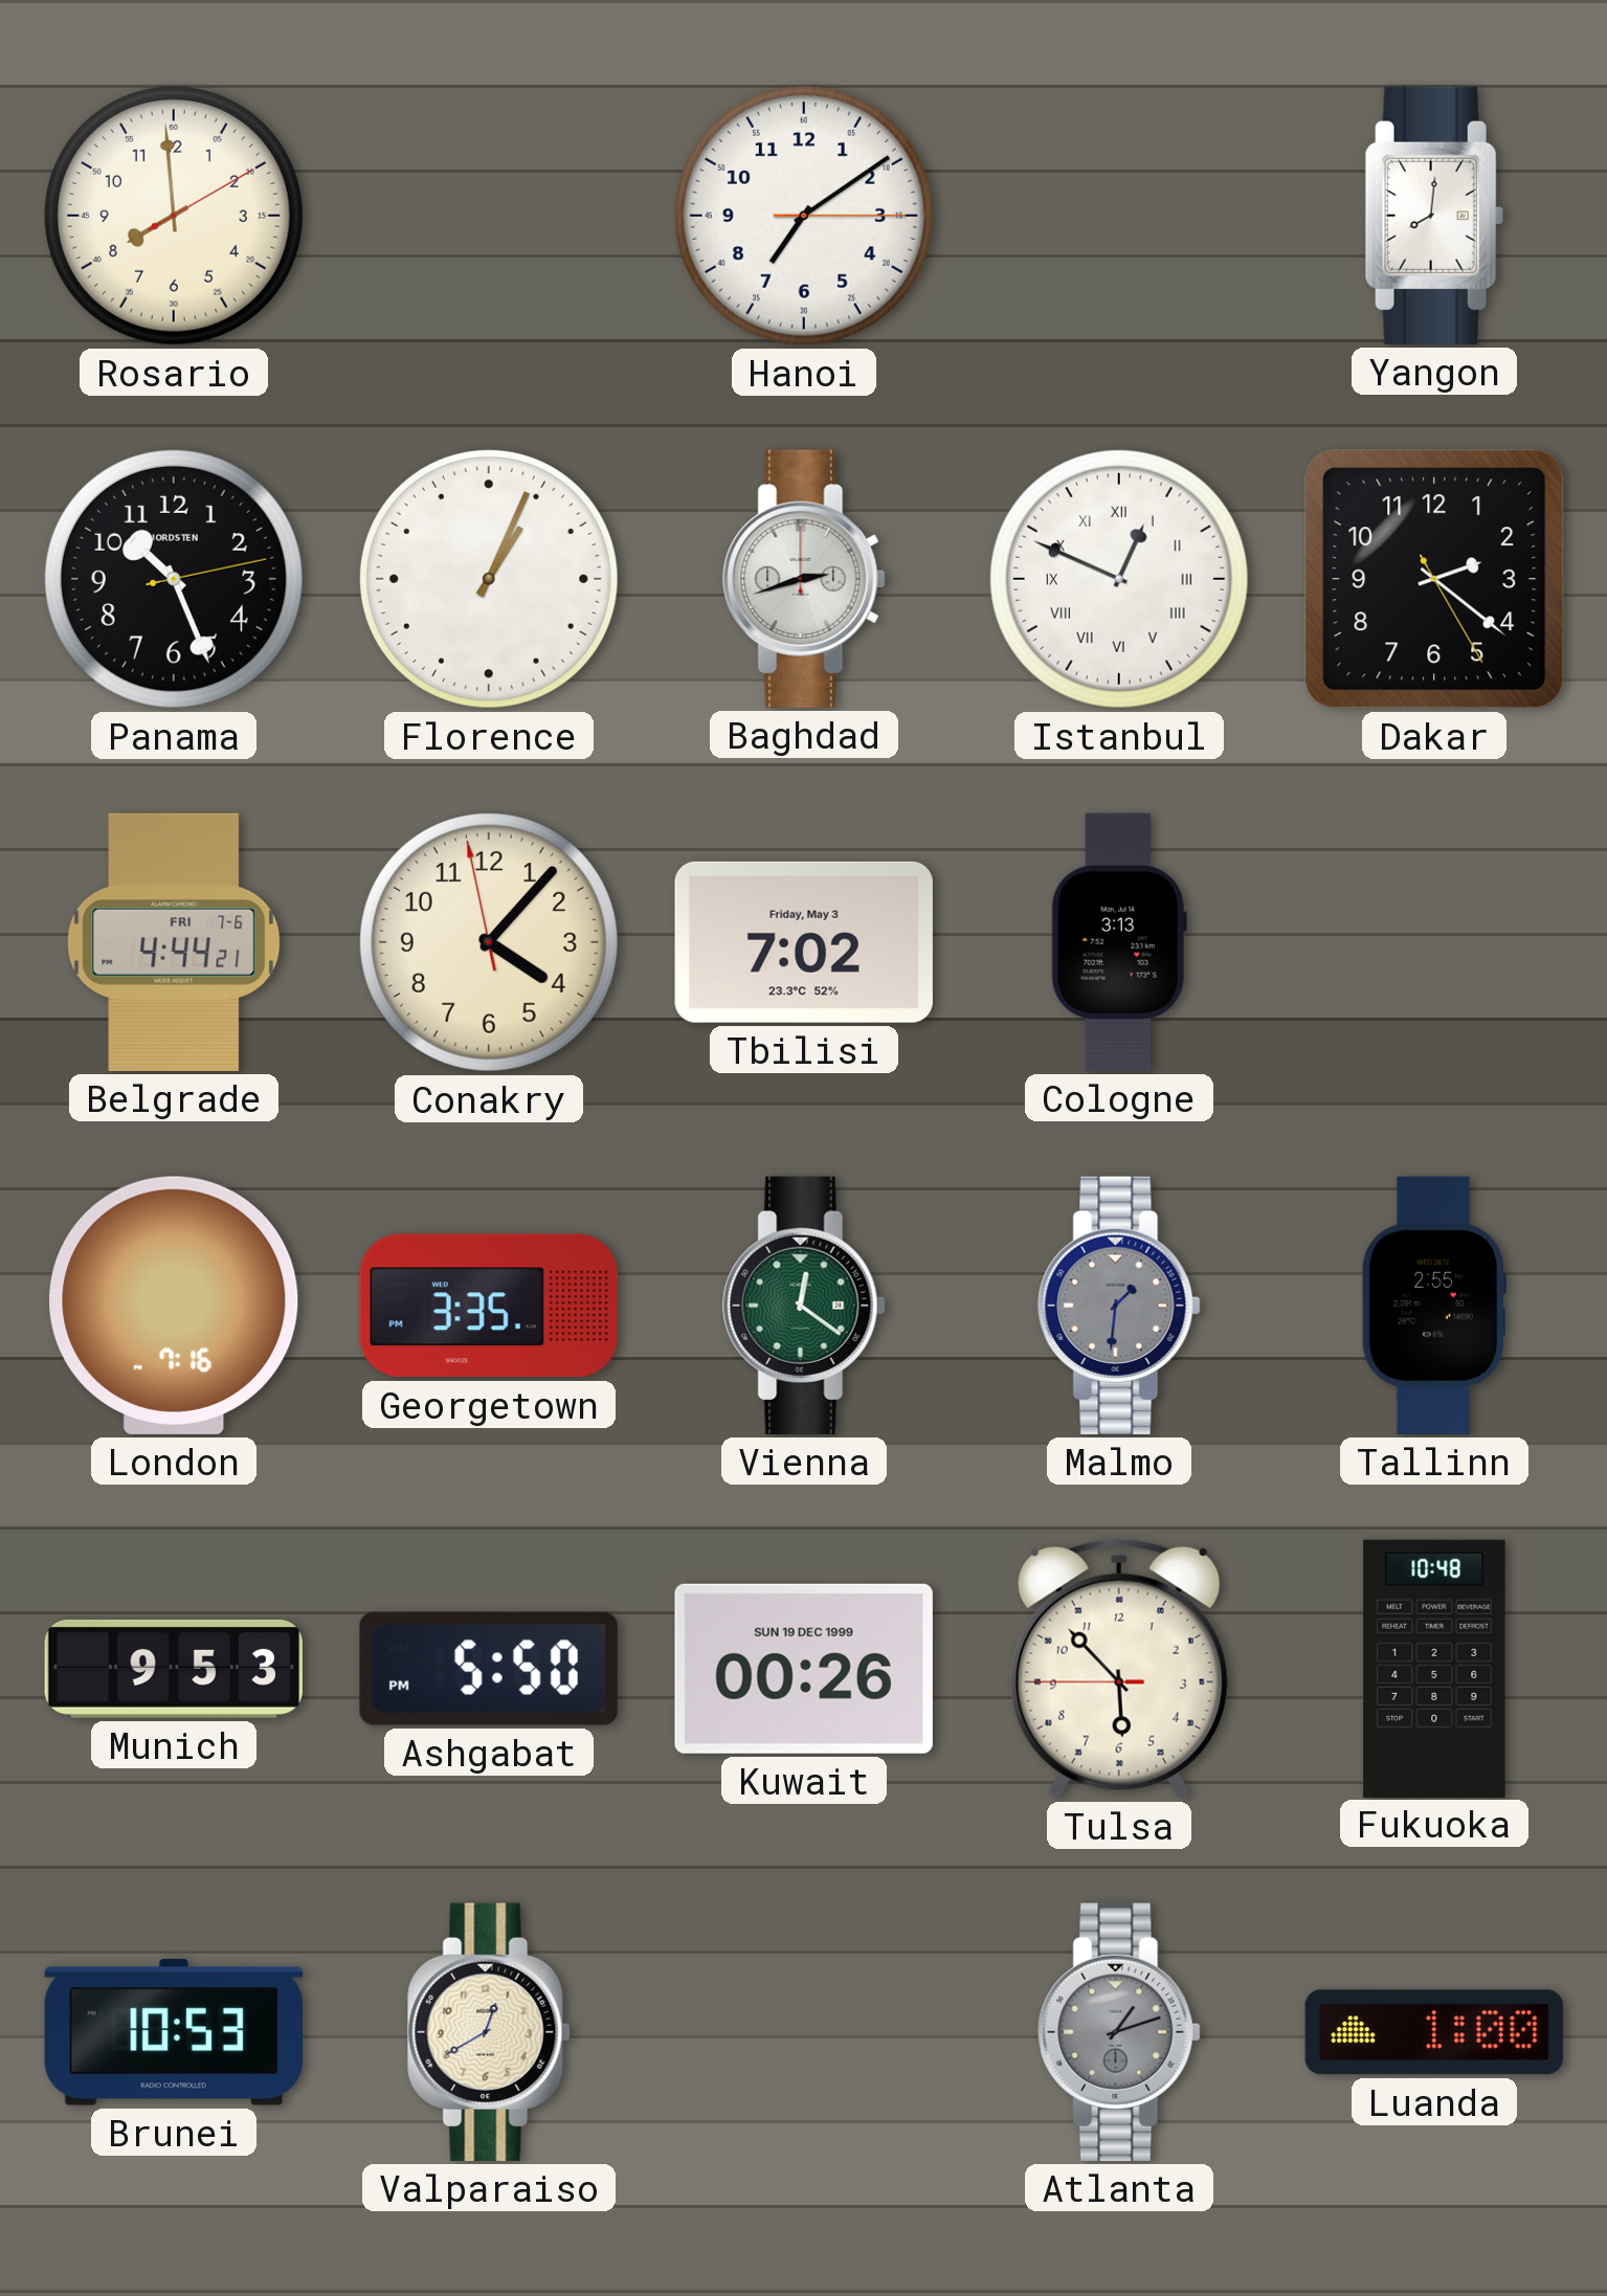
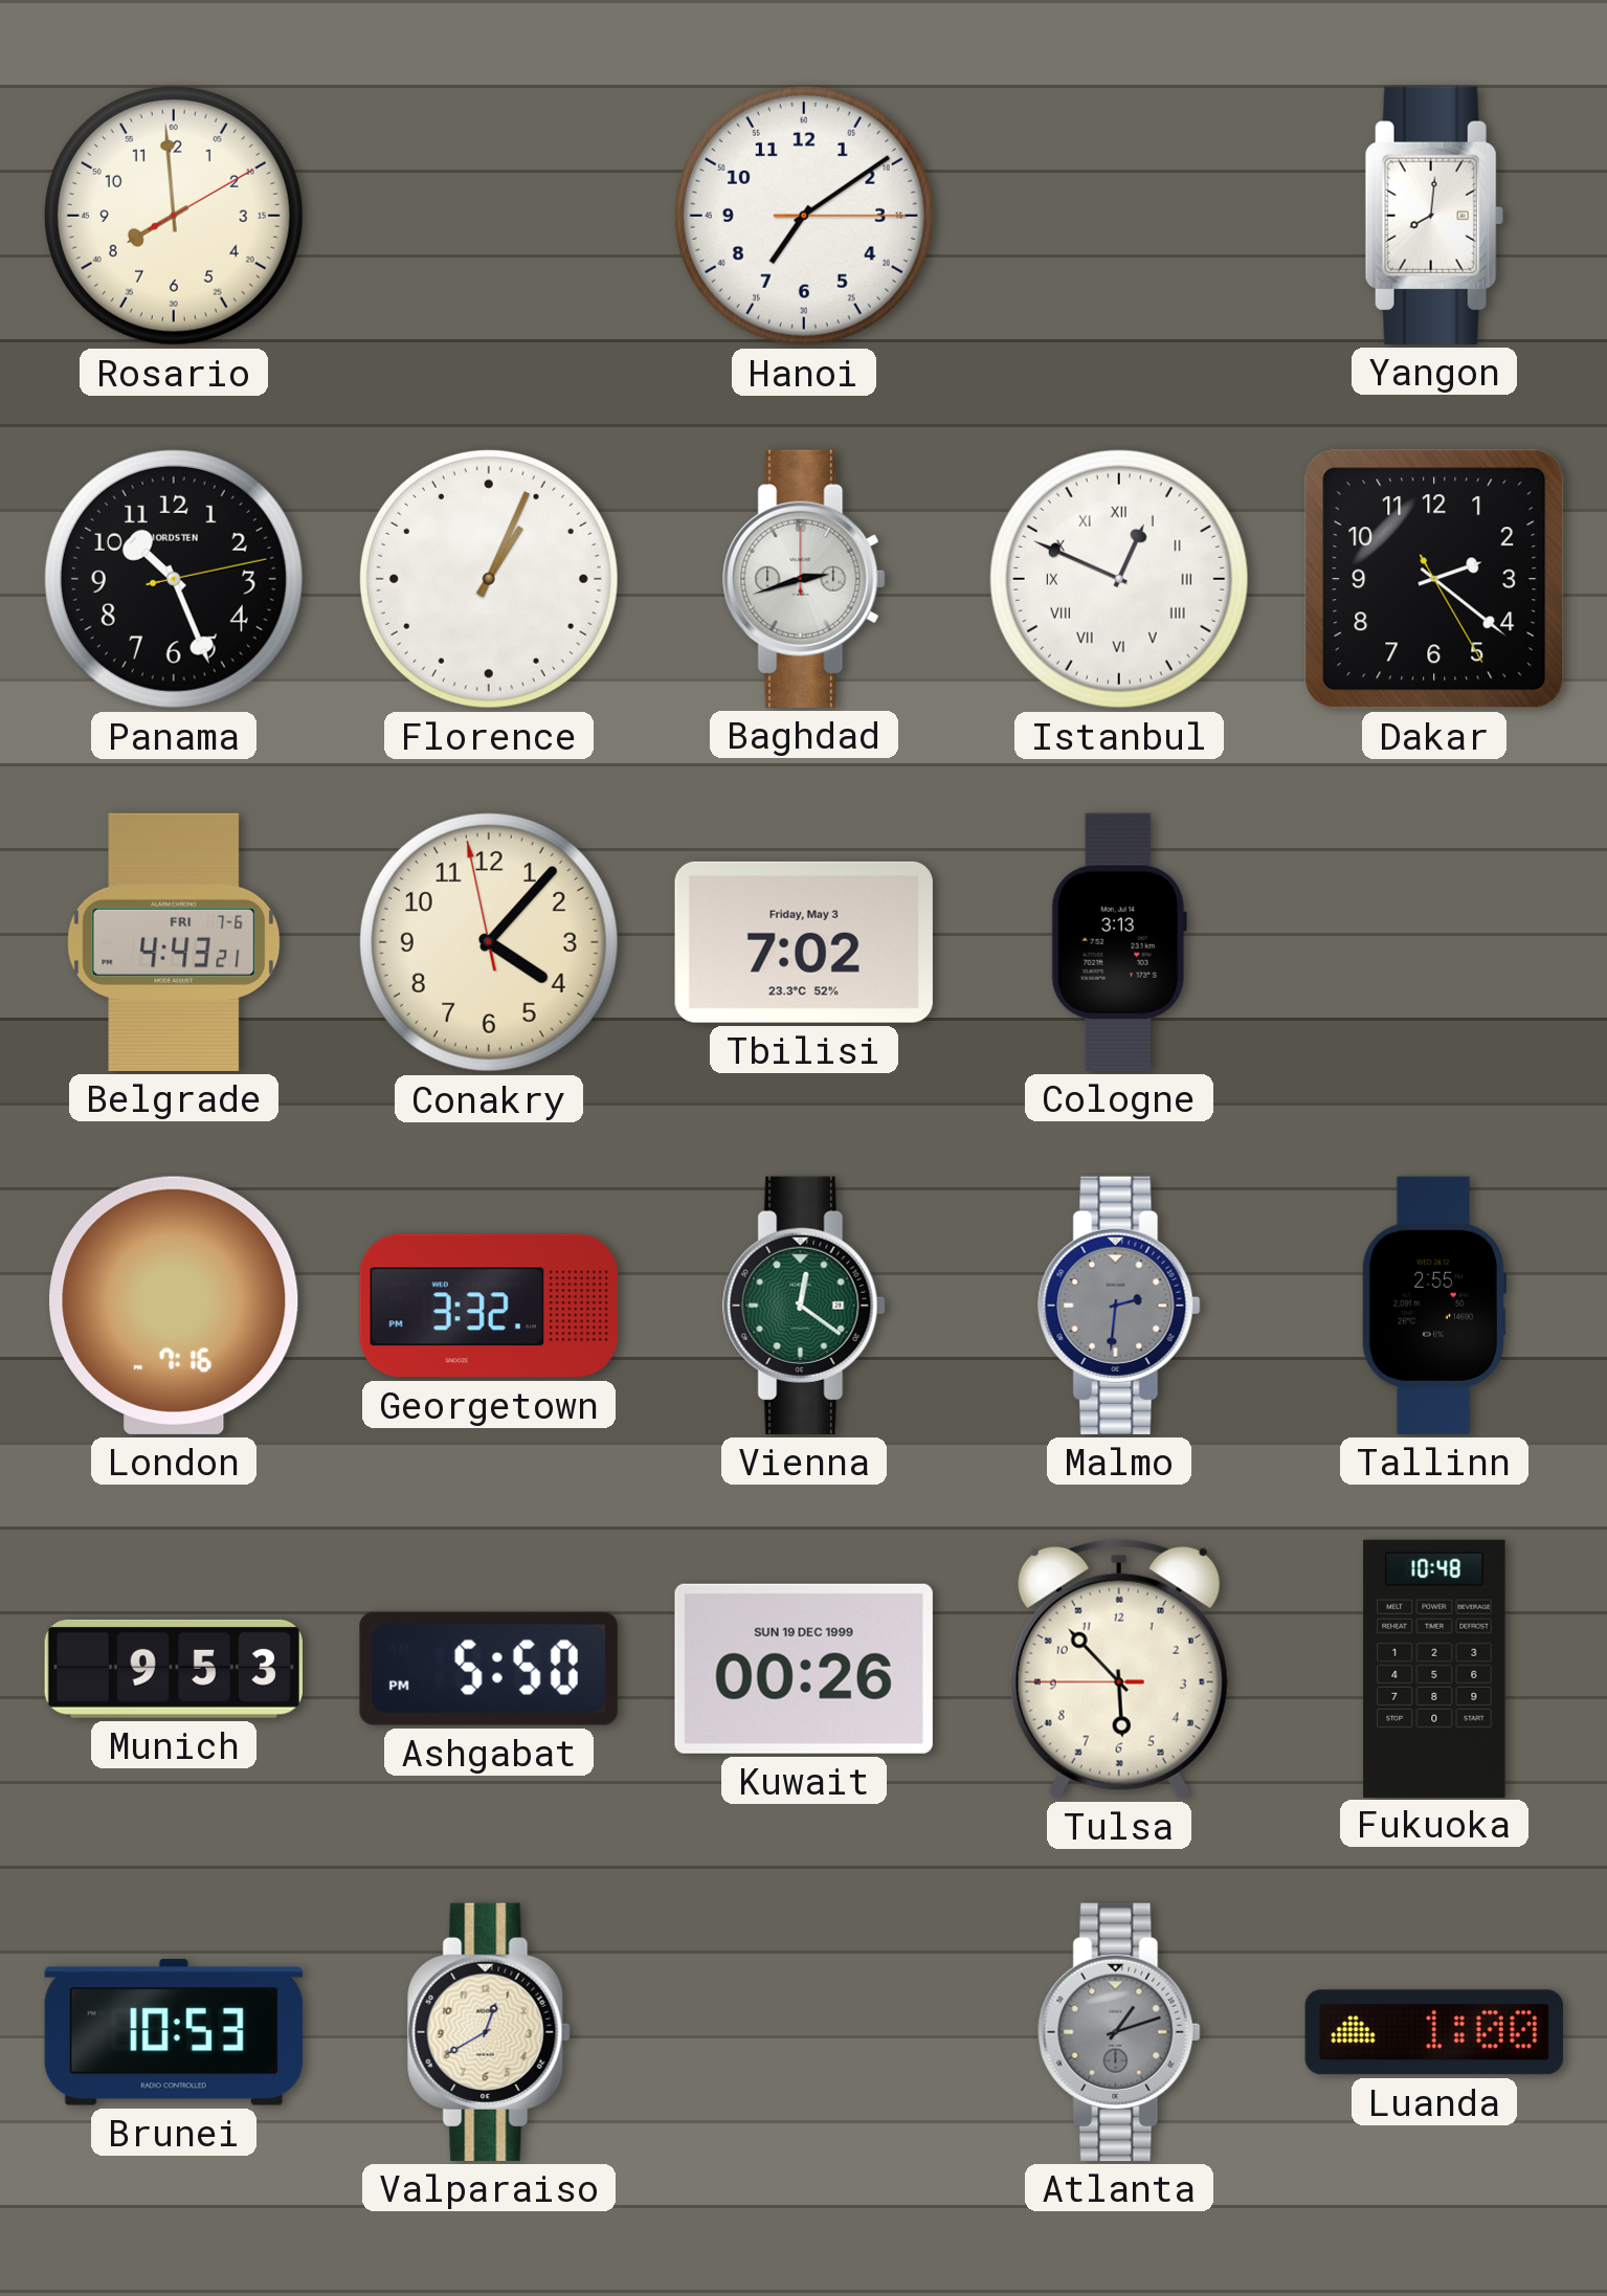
Belgrade: 4:44 -> 4:43 (174, 942)
Georgetown: 3:35 -> 3:32 (489, 1306)
Malmo: 1:31 -> 2:31 (1119, 1306)
